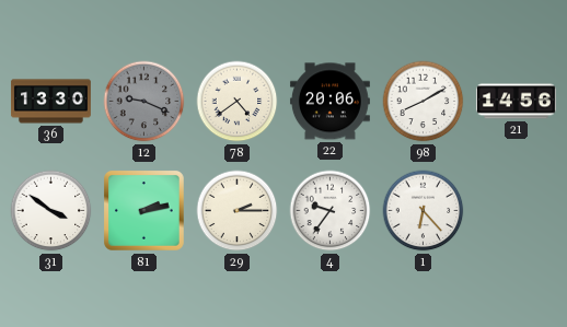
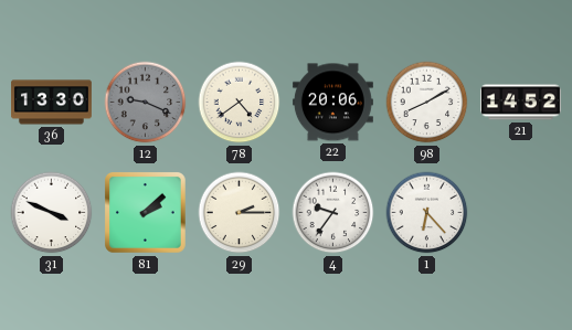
21: 14:56 -> 14:52 (520, 103)
31: 3:51 -> 3:49 (52, 213)
81: 2:13 -> 2:08 (146, 213)
